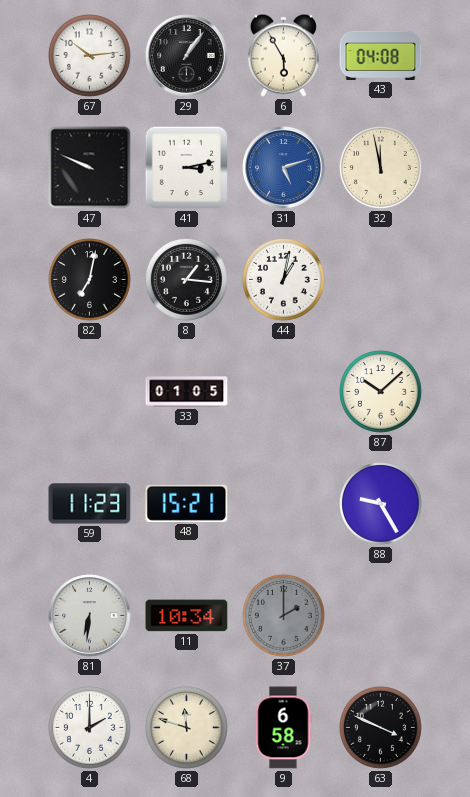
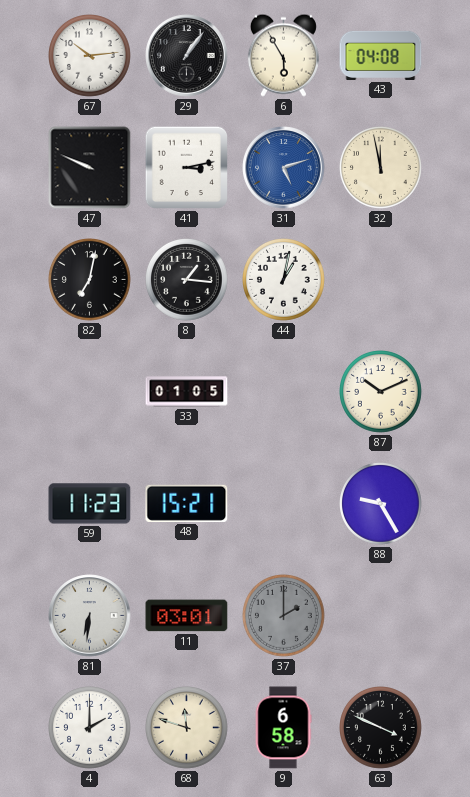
87: 10:08 -> 10:11 (381, 392)
11: 10:34 -> 03:01 (187, 616)
